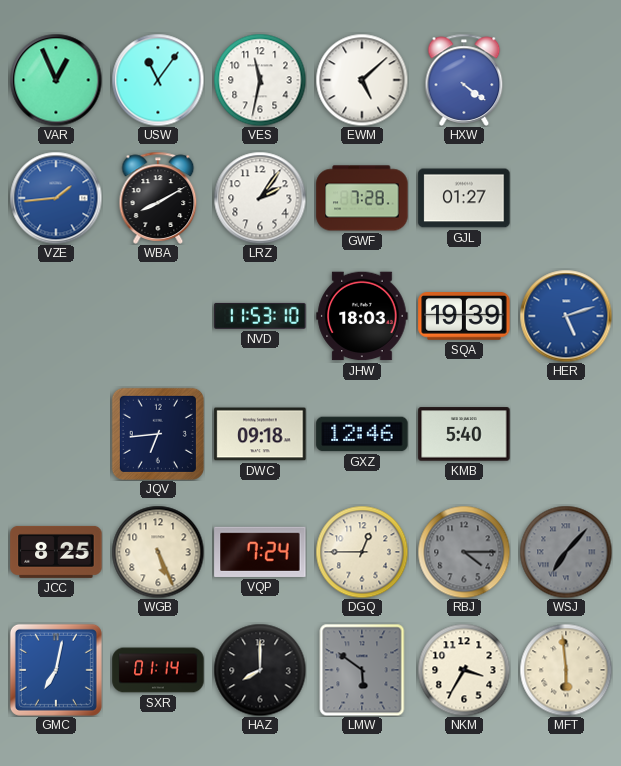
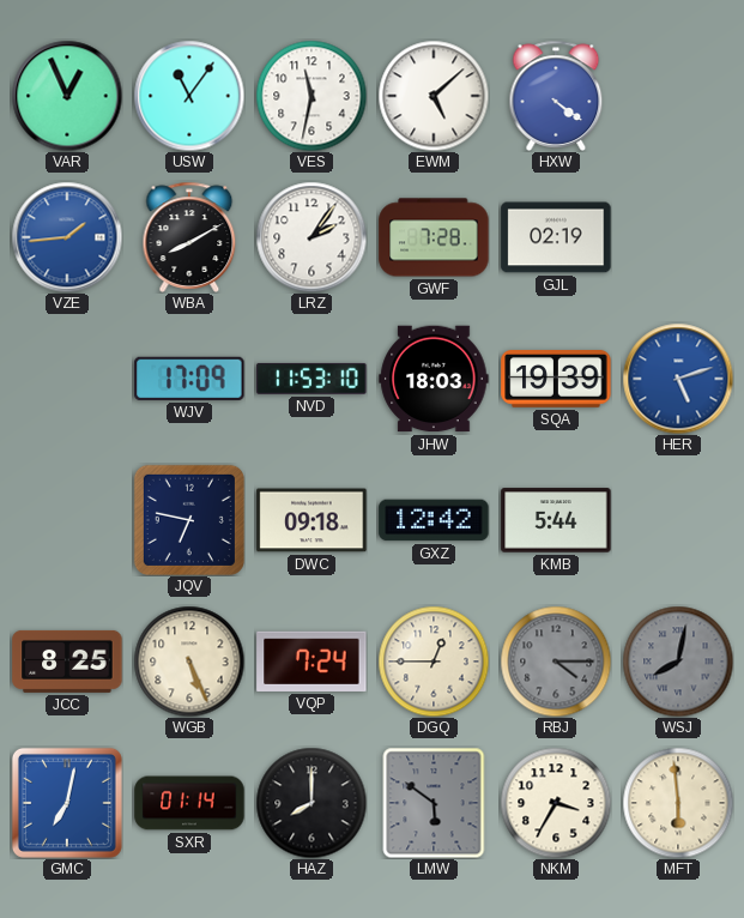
GJL: 01:27 -> 02:19 (556, 237)
WJV: none -> 17:09 (189, 379)
JQV: 6:44 -> 6:47 (189, 520)
GXZ: 12:46 -> 12:42 (434, 520)
KMB: 5:40 -> 5:44 (556, 520)
WSJ: 7:07 -> 8:02 (678, 662)
